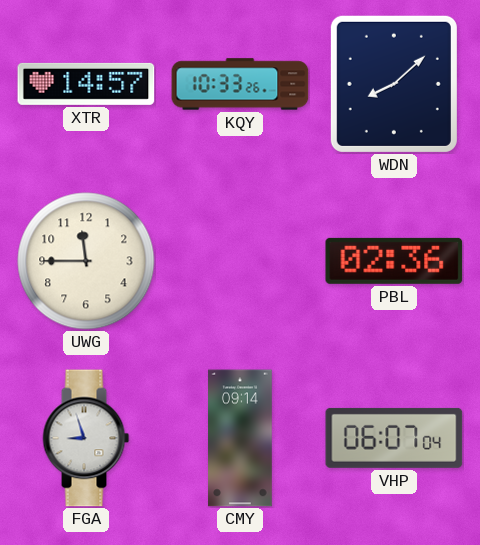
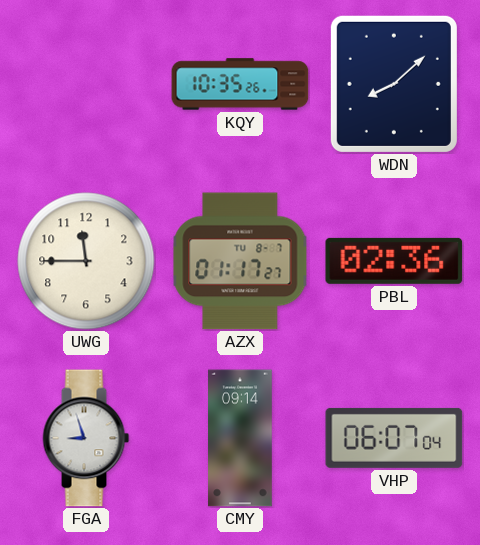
XTR: 14:57 -> none (86, 84)
KQY: 10:33 -> 10:35 (240, 84)
AZX: none -> 01:17 (240, 261)
